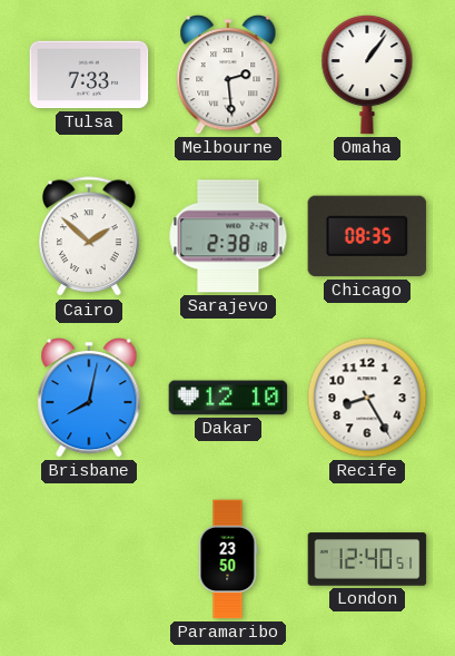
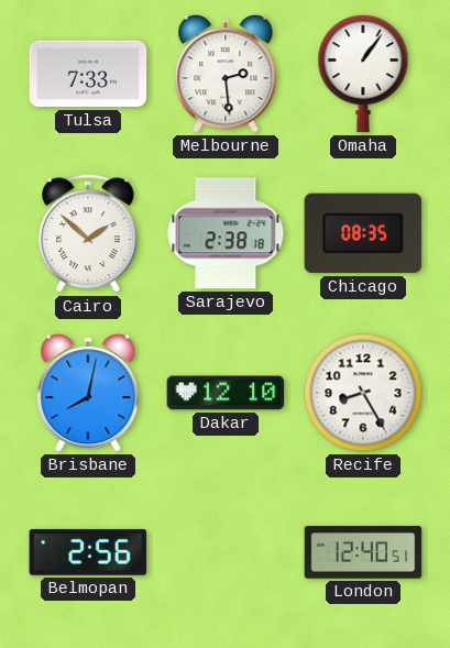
Belmopan: none -> 2:56 (88, 552)
Paramaribo: 23:50 -> none (228, 559)
